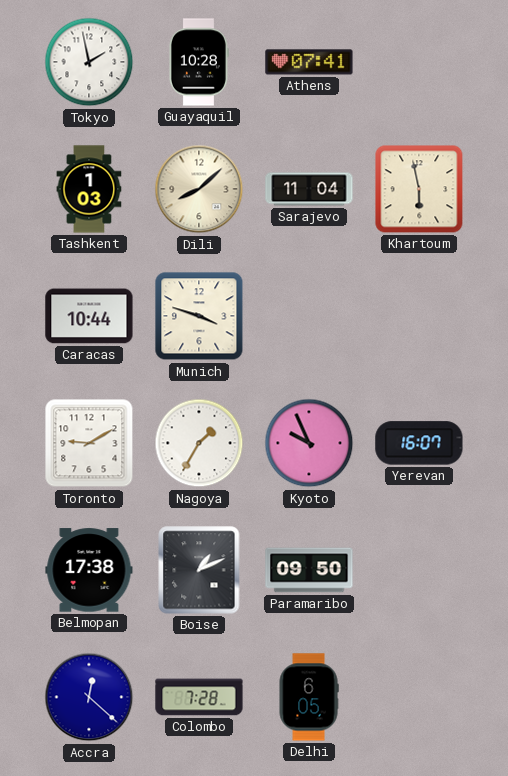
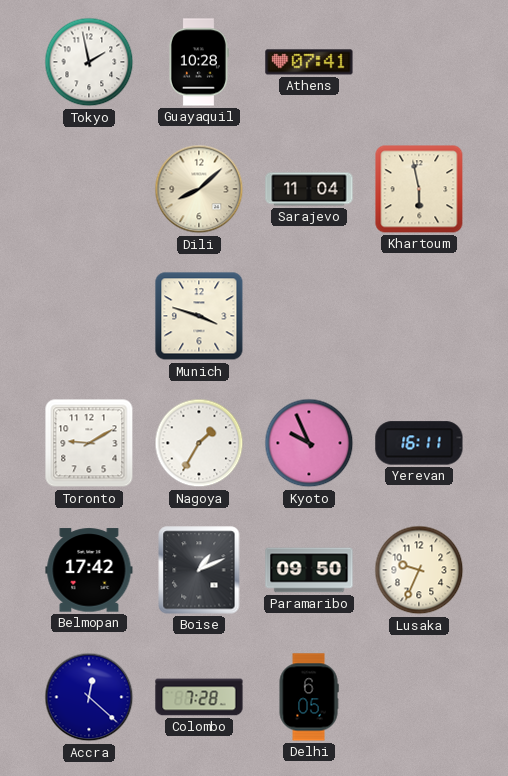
Tashkent: 1:03 -> none (89, 189)
Caracas: 10:44 -> none (89, 316)
Yerevan: 16:07 -> 16:11 (419, 443)
Belmopan: 17:38 -> 17:42 (89, 570)
Lusaka: none -> 9:34 (419, 570)
